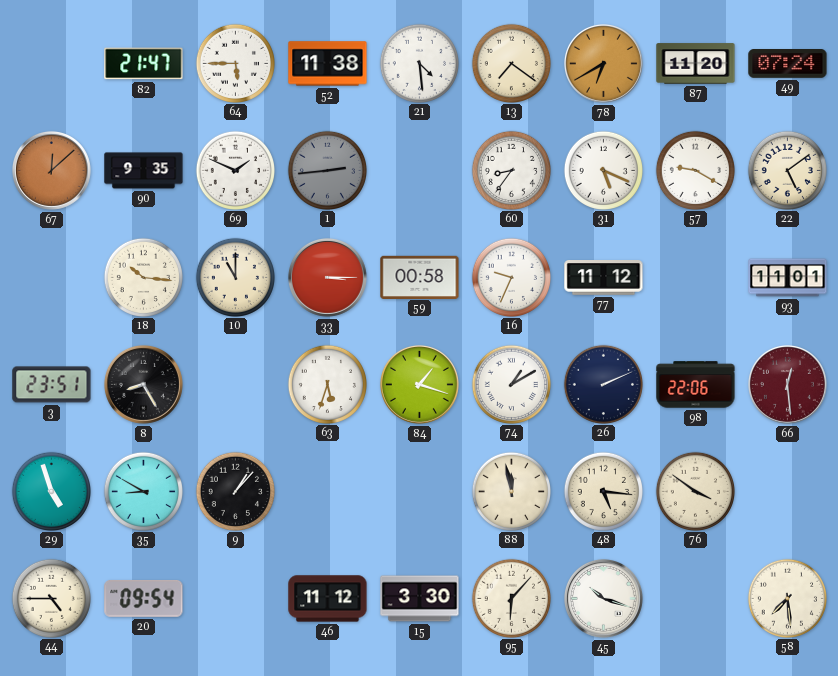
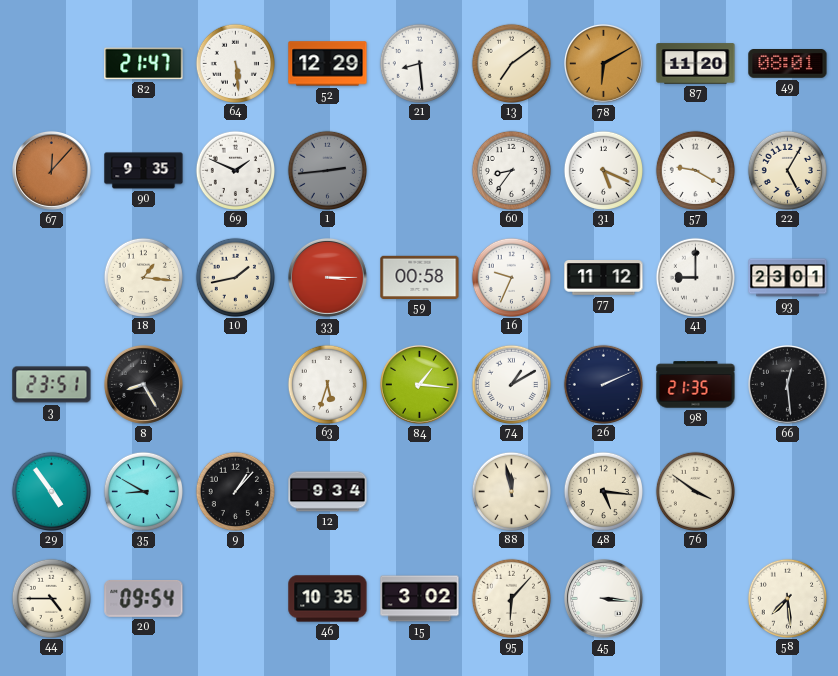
64: 5:45 -> 5:29 (235, 63)
52: 11:38 -> 12:29 (328, 64)
21: 4:29 -> 8:29 (419, 63)
13: 7:21 -> 7:09 (511, 63)
78: 6:40 -> 6:10 (603, 63)
49: 07:24 -> 08:01 (788, 64)
67: 12:08 -> 12:07 (51, 170)
22: 5:09 -> 5:05 (787, 170)
18: 10:16 -> 1:16 (143, 277)
10: 11:00 -> 1:43 (235, 277)
41: none -> 9:00 (695, 277)
93: 11:01 -> 23:01 (788, 278)
84: 1:18 -> 1:16 (419, 384)
98: 22:06 -> 21:35 (696, 385)
66 dial: burgundy -> black (787, 384)
29: 4:57 -> 4:54 (51, 491)
12: none -> 9:34 (328, 492)
46: 11:12 -> 10:35 (328, 599)
15: 3:30 -> 3:02 (420, 599)
45: 10:18 -> 3:16 (603, 598)
